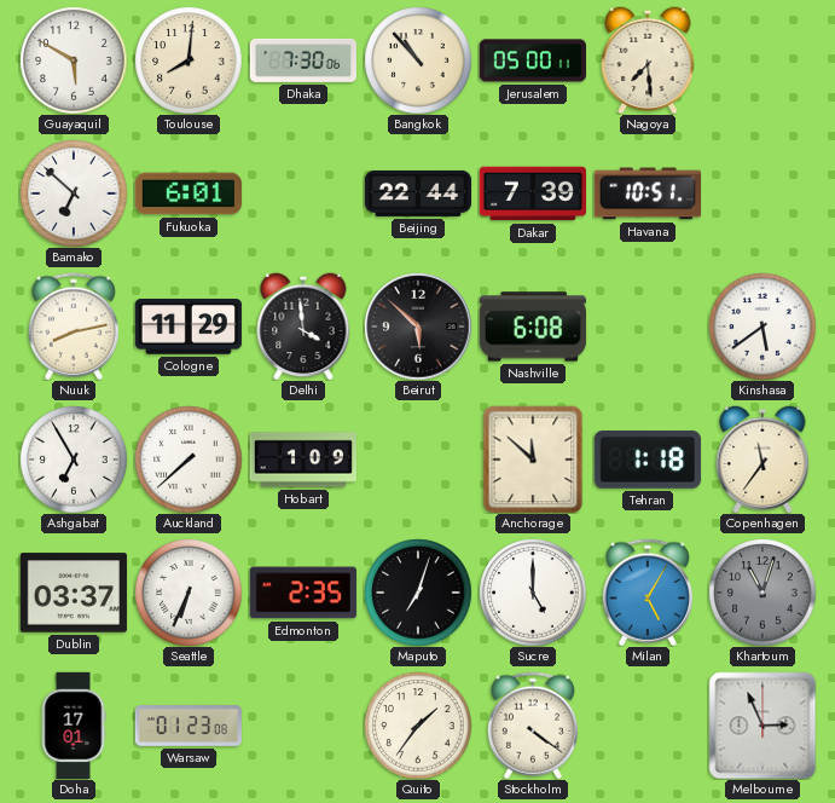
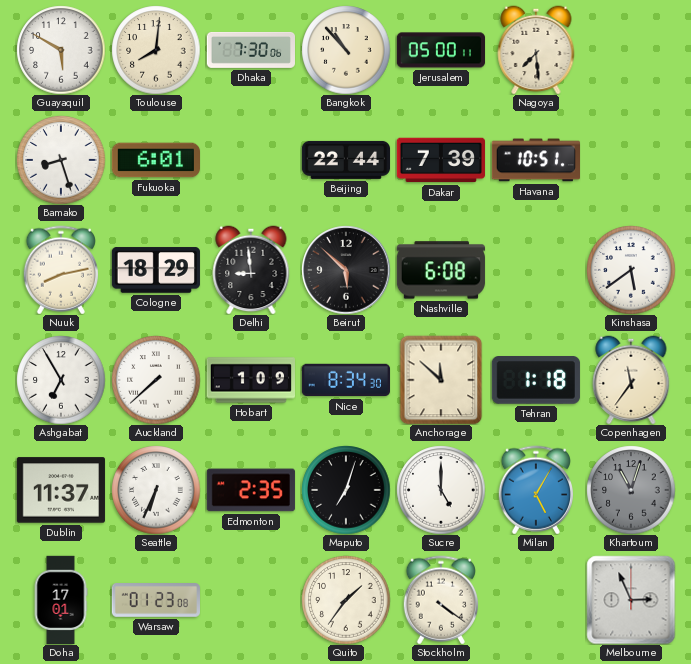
Bamako: 6:52 -> 8:27 (61, 160)
Cologne: 11:29 -> 18:29 (156, 270)
Delhi: 3:59 -> 8:59 (251, 270)
Nice: none -> 8:34 (345, 380)
Dublin: 03:37 -> 11:37 (61, 490)
